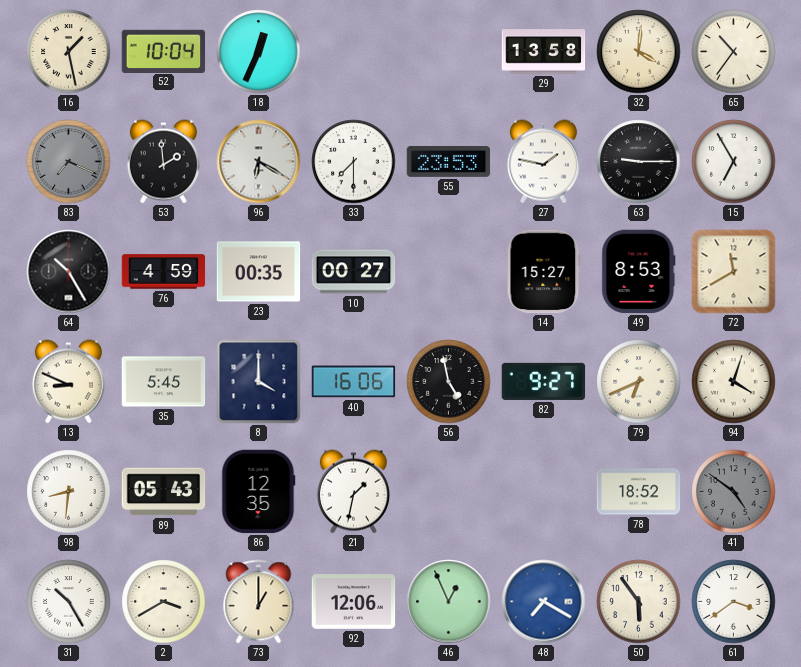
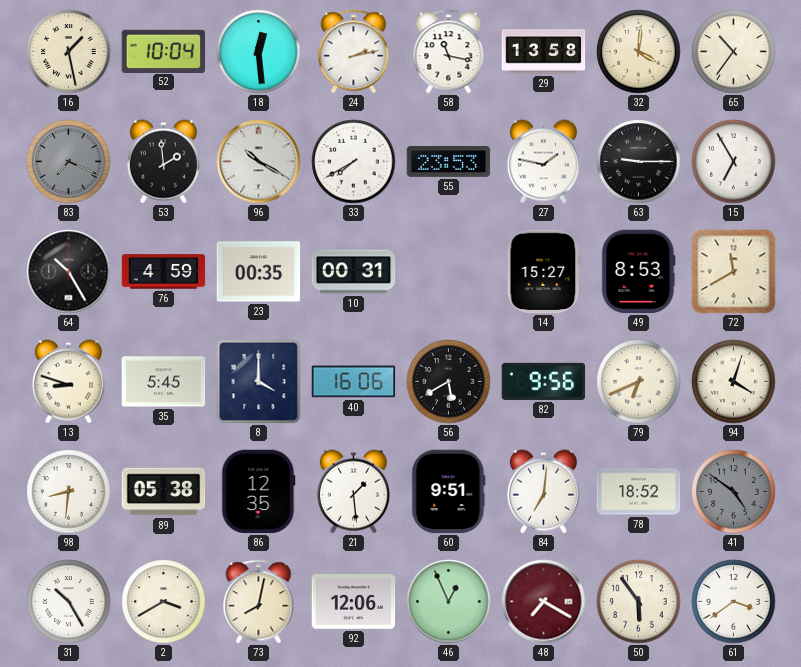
18: 12:34 -> 12:29 (259, 52)
24: none -> 2:13 (354, 52)
58: none -> 11:17 (449, 52)
96: 6:20 -> 10:20 (259, 162)
33: 7:30 -> 7:40 (354, 162)
10: 00:27 -> 00:31 (354, 272)
13: 8:49 -> 8:48 (68, 382)
56: 4:58 -> 5:40 (449, 382)
82: 9:27 -> 9:56 (544, 381)
89: 05:43 -> 05:38 (164, 492)
21: 1:32 -> 1:29 (353, 492)
60: none -> 9:51 (449, 492)
84: none -> 7:01 (543, 492)
73: 1:00 -> 8:02 (259, 602)
48 dial: blue -> burgundy (544, 602)
